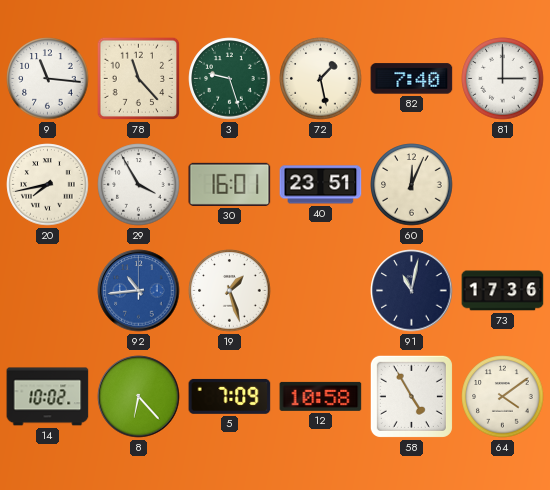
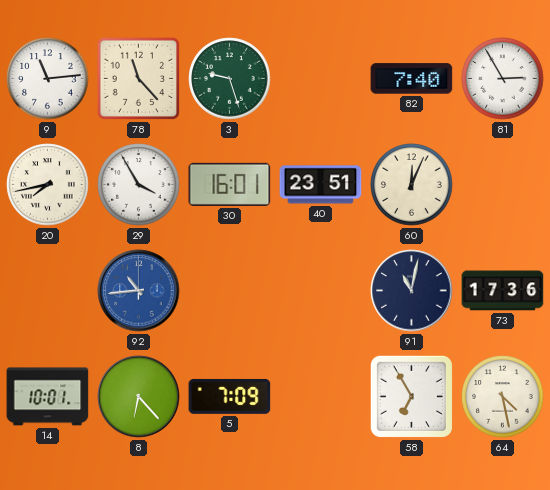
9: 11:16 -> 11:14 (48, 79)
72: 1:28 -> none (321, 79)
81: 3:00 -> 2:55 (503, 79)
19: 1:27 -> none (230, 291)
14: 10:02 -> 10:01 (48, 397)
12: 10:58 -> none (321, 396)
58: 4:55 -> 6:55 (411, 396)
64: 4:09 -> 4:28 (503, 397)
